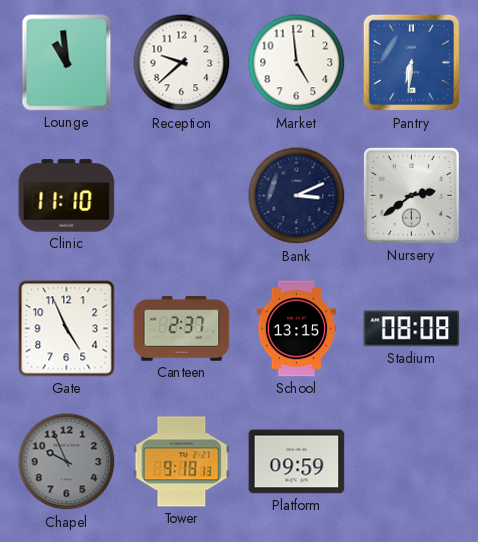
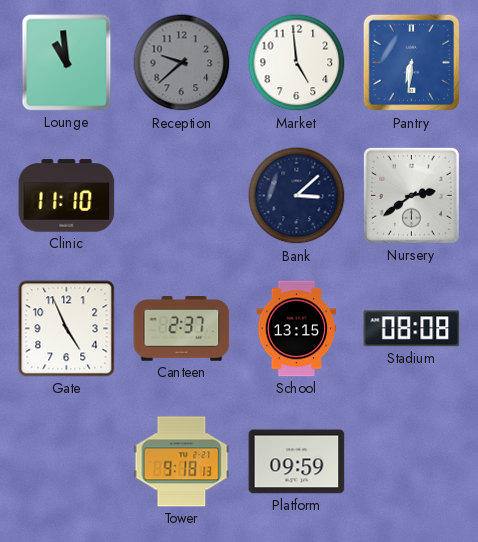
Reception dial: white -> grey (182, 63)
Bank: 3:11 -> 3:08 (297, 196)
Chapel: 9:56 -> none (67, 462)
